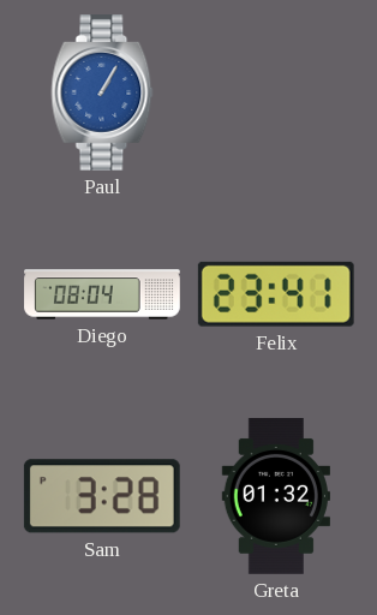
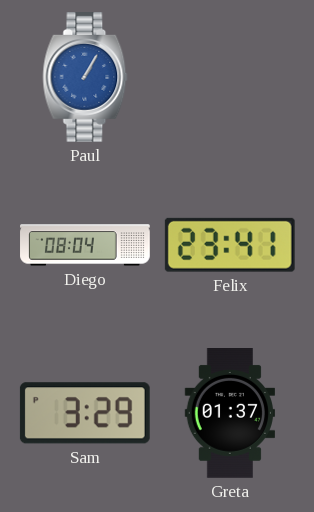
Sam: 3:28 -> 3:29 (85, 413)
Greta: 01:32 -> 01:37 (229, 414)
